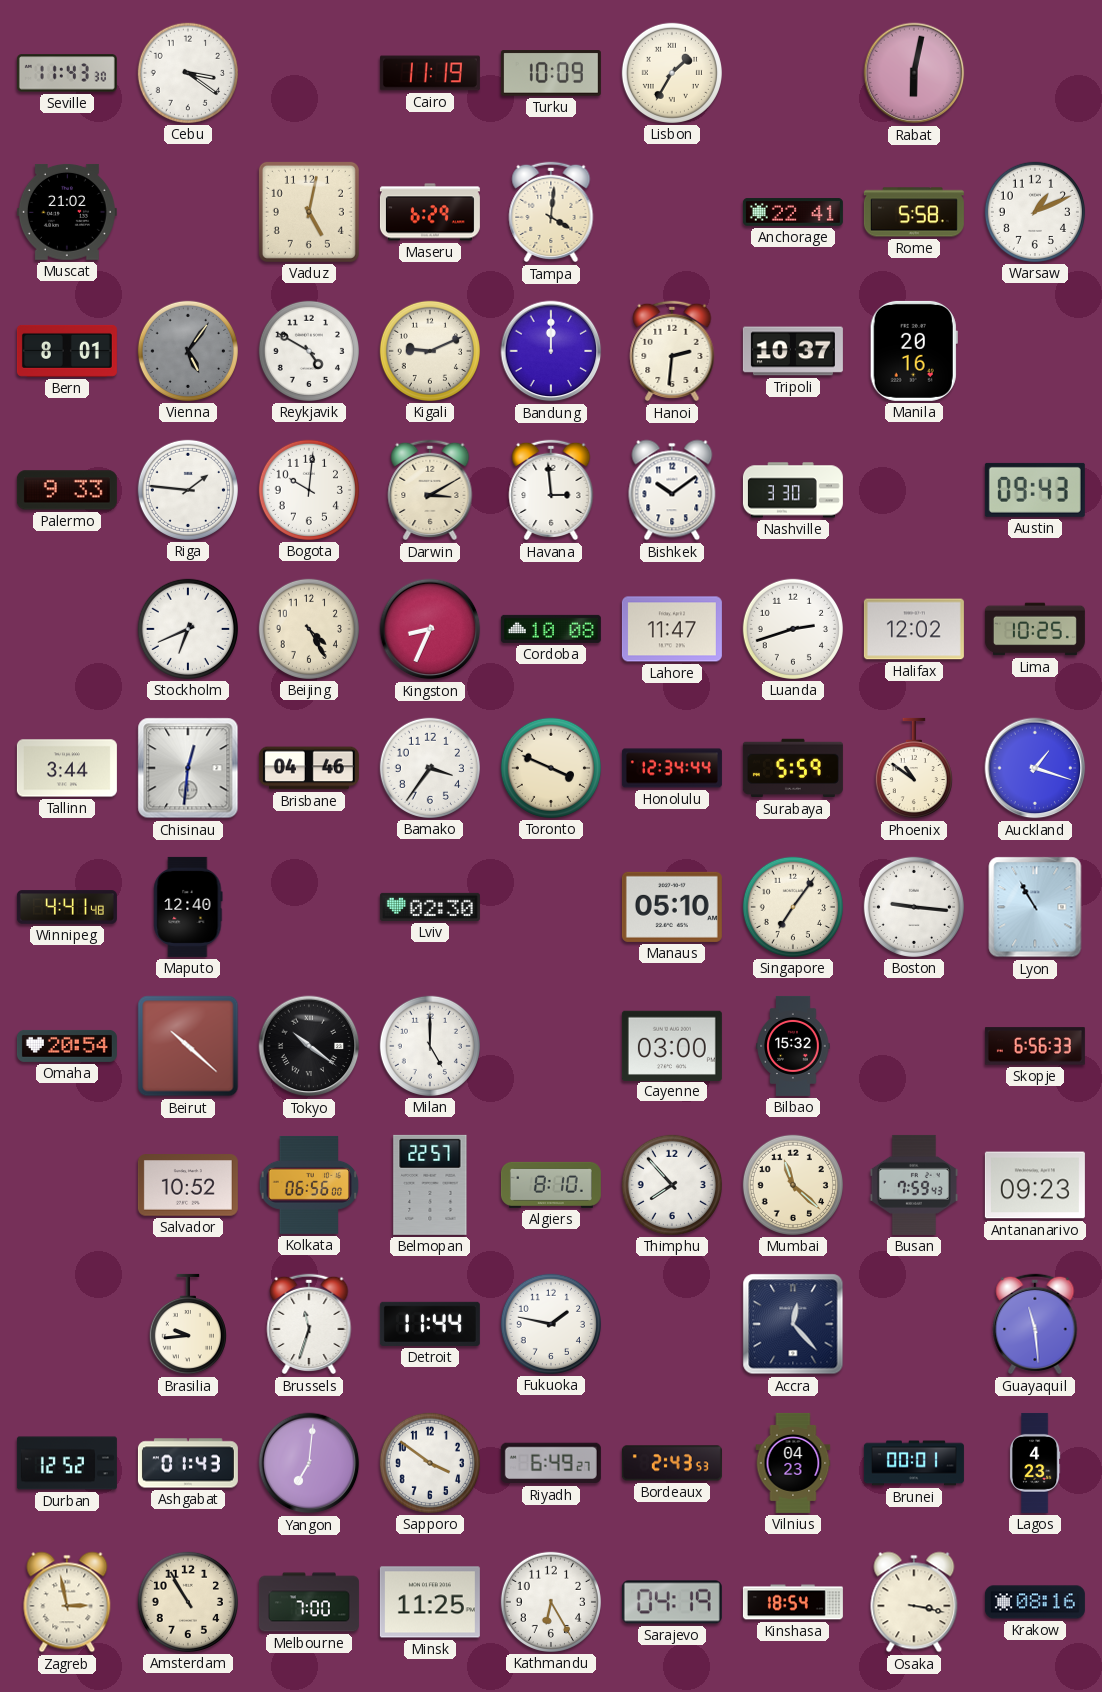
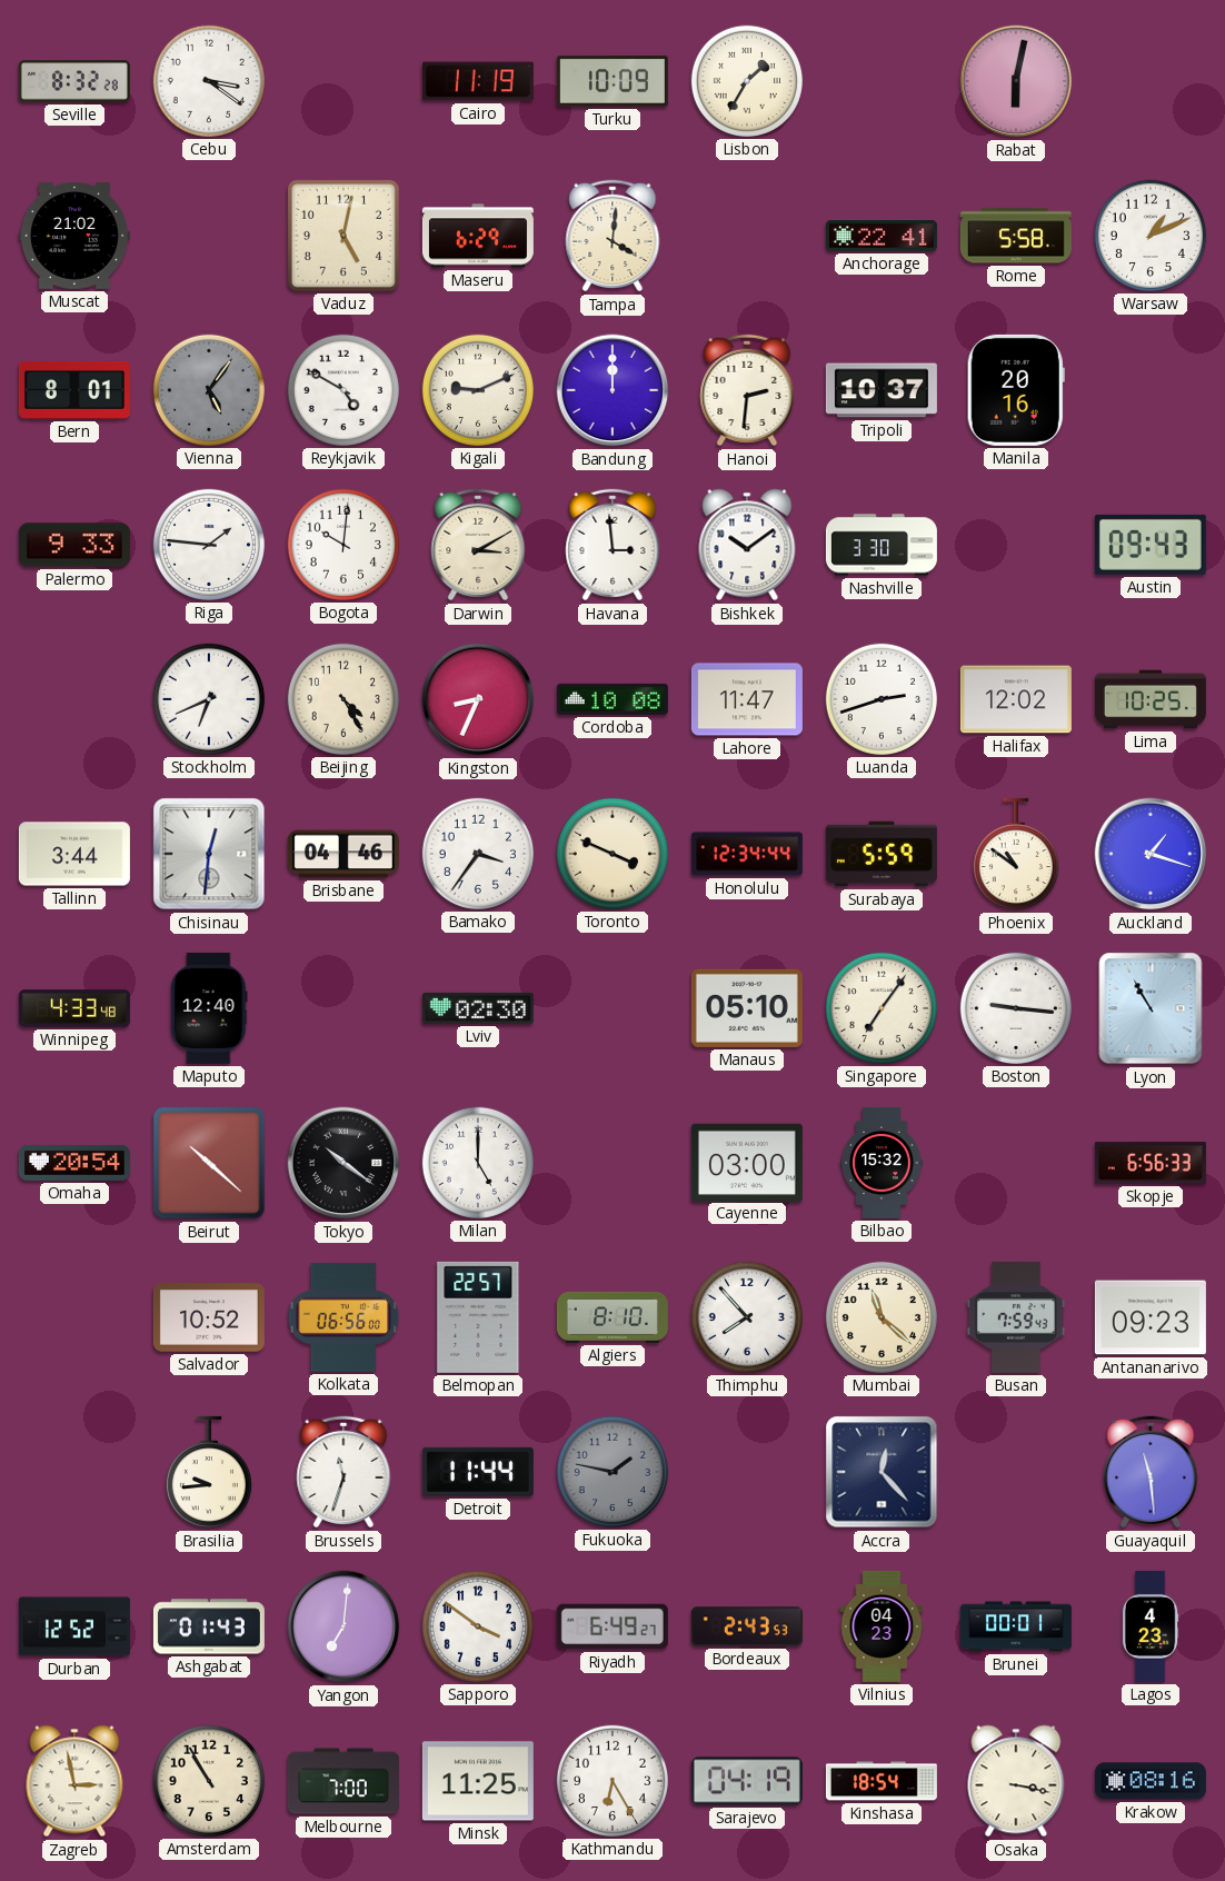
Seville: 11:43 -> 8:32 (74, 81)
Winnipeg: 4:41 -> 4:33 (74, 1008)
Fukuoka dial: white -> grey (612, 1472)
